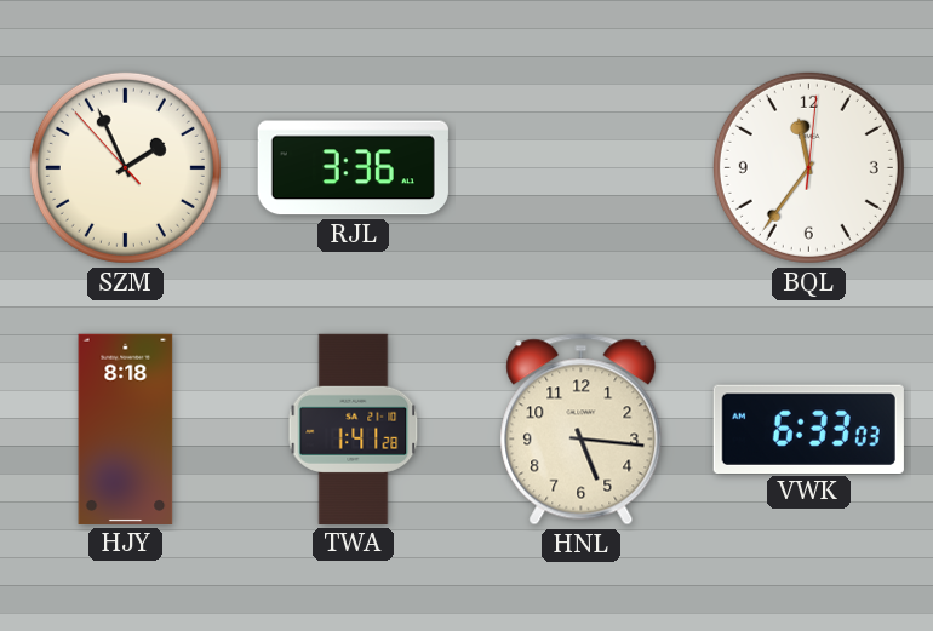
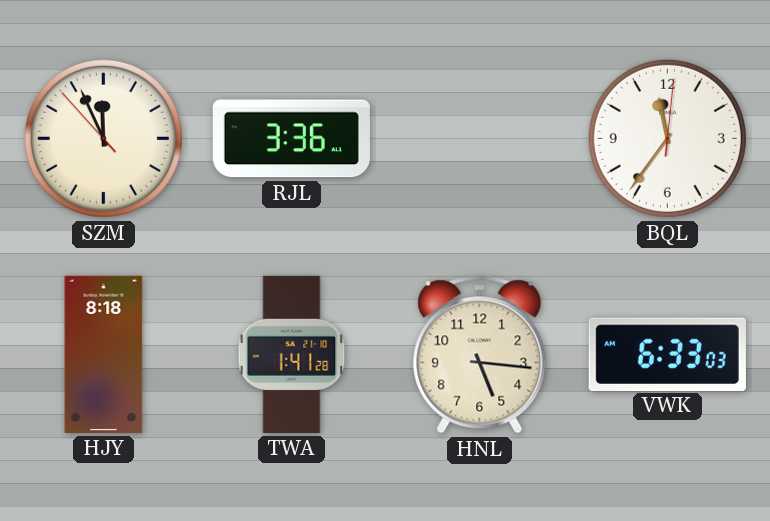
SZM: 1:55 -> 11:55 (103, 138)
